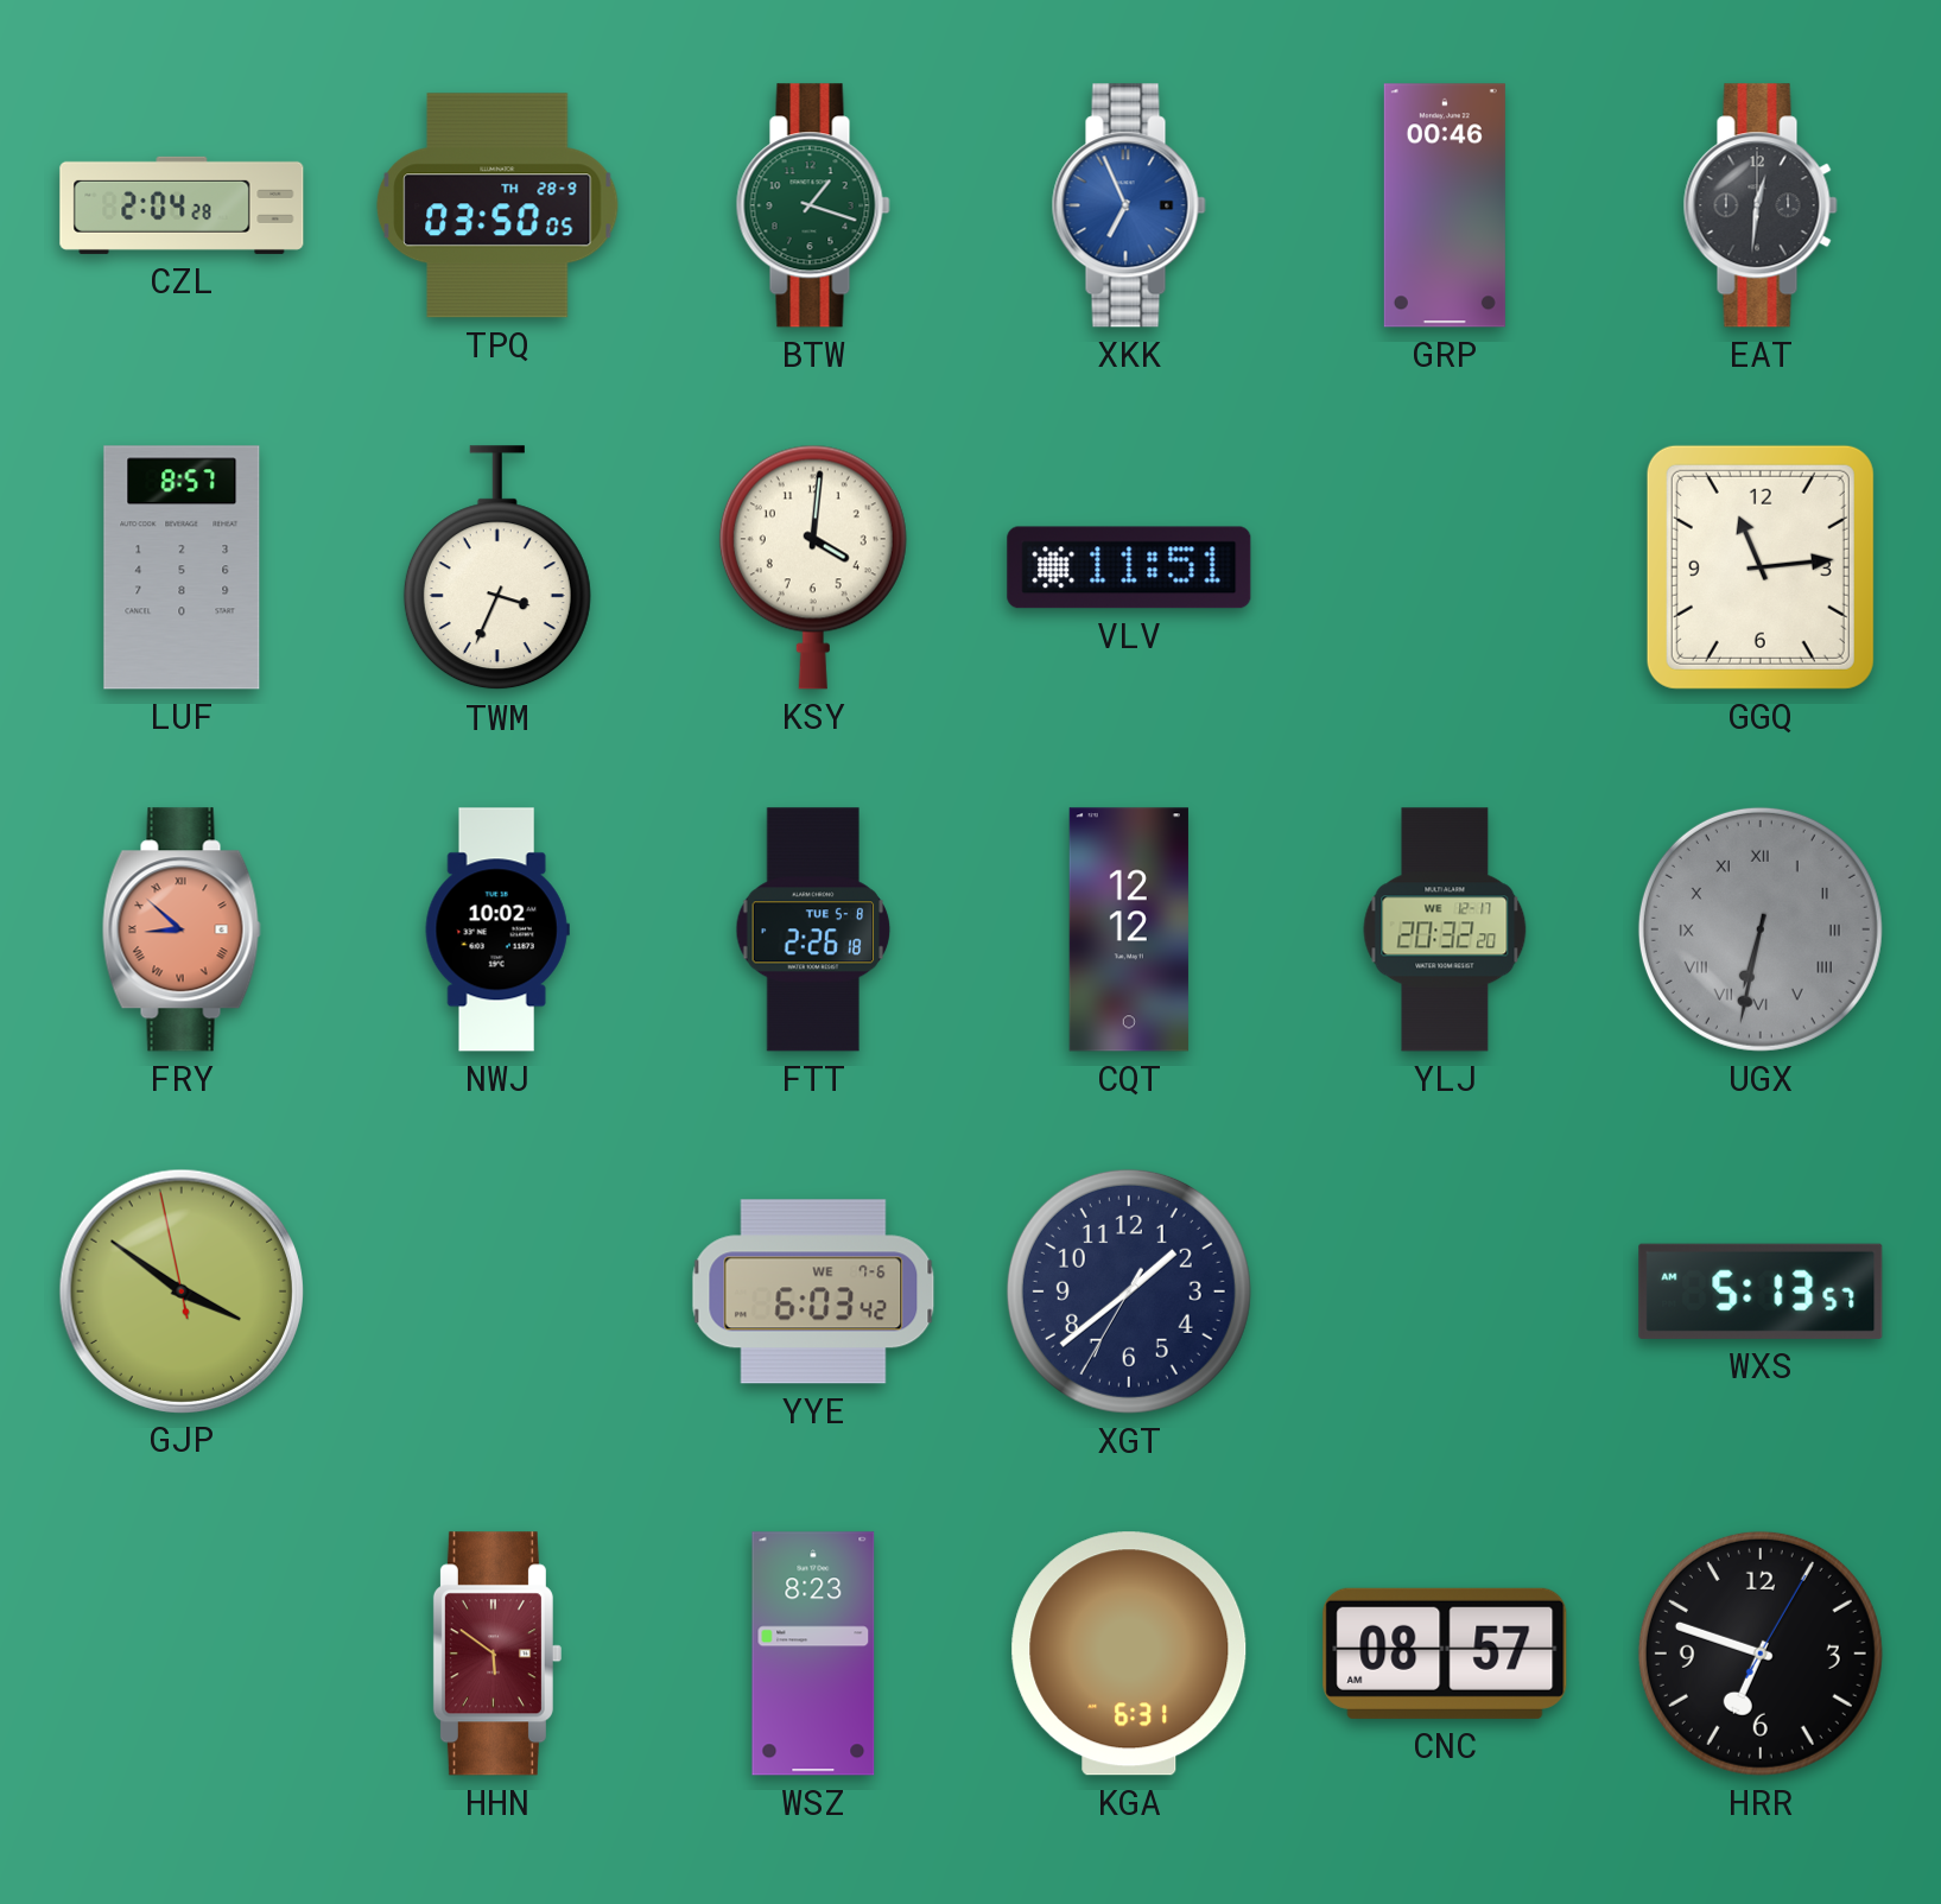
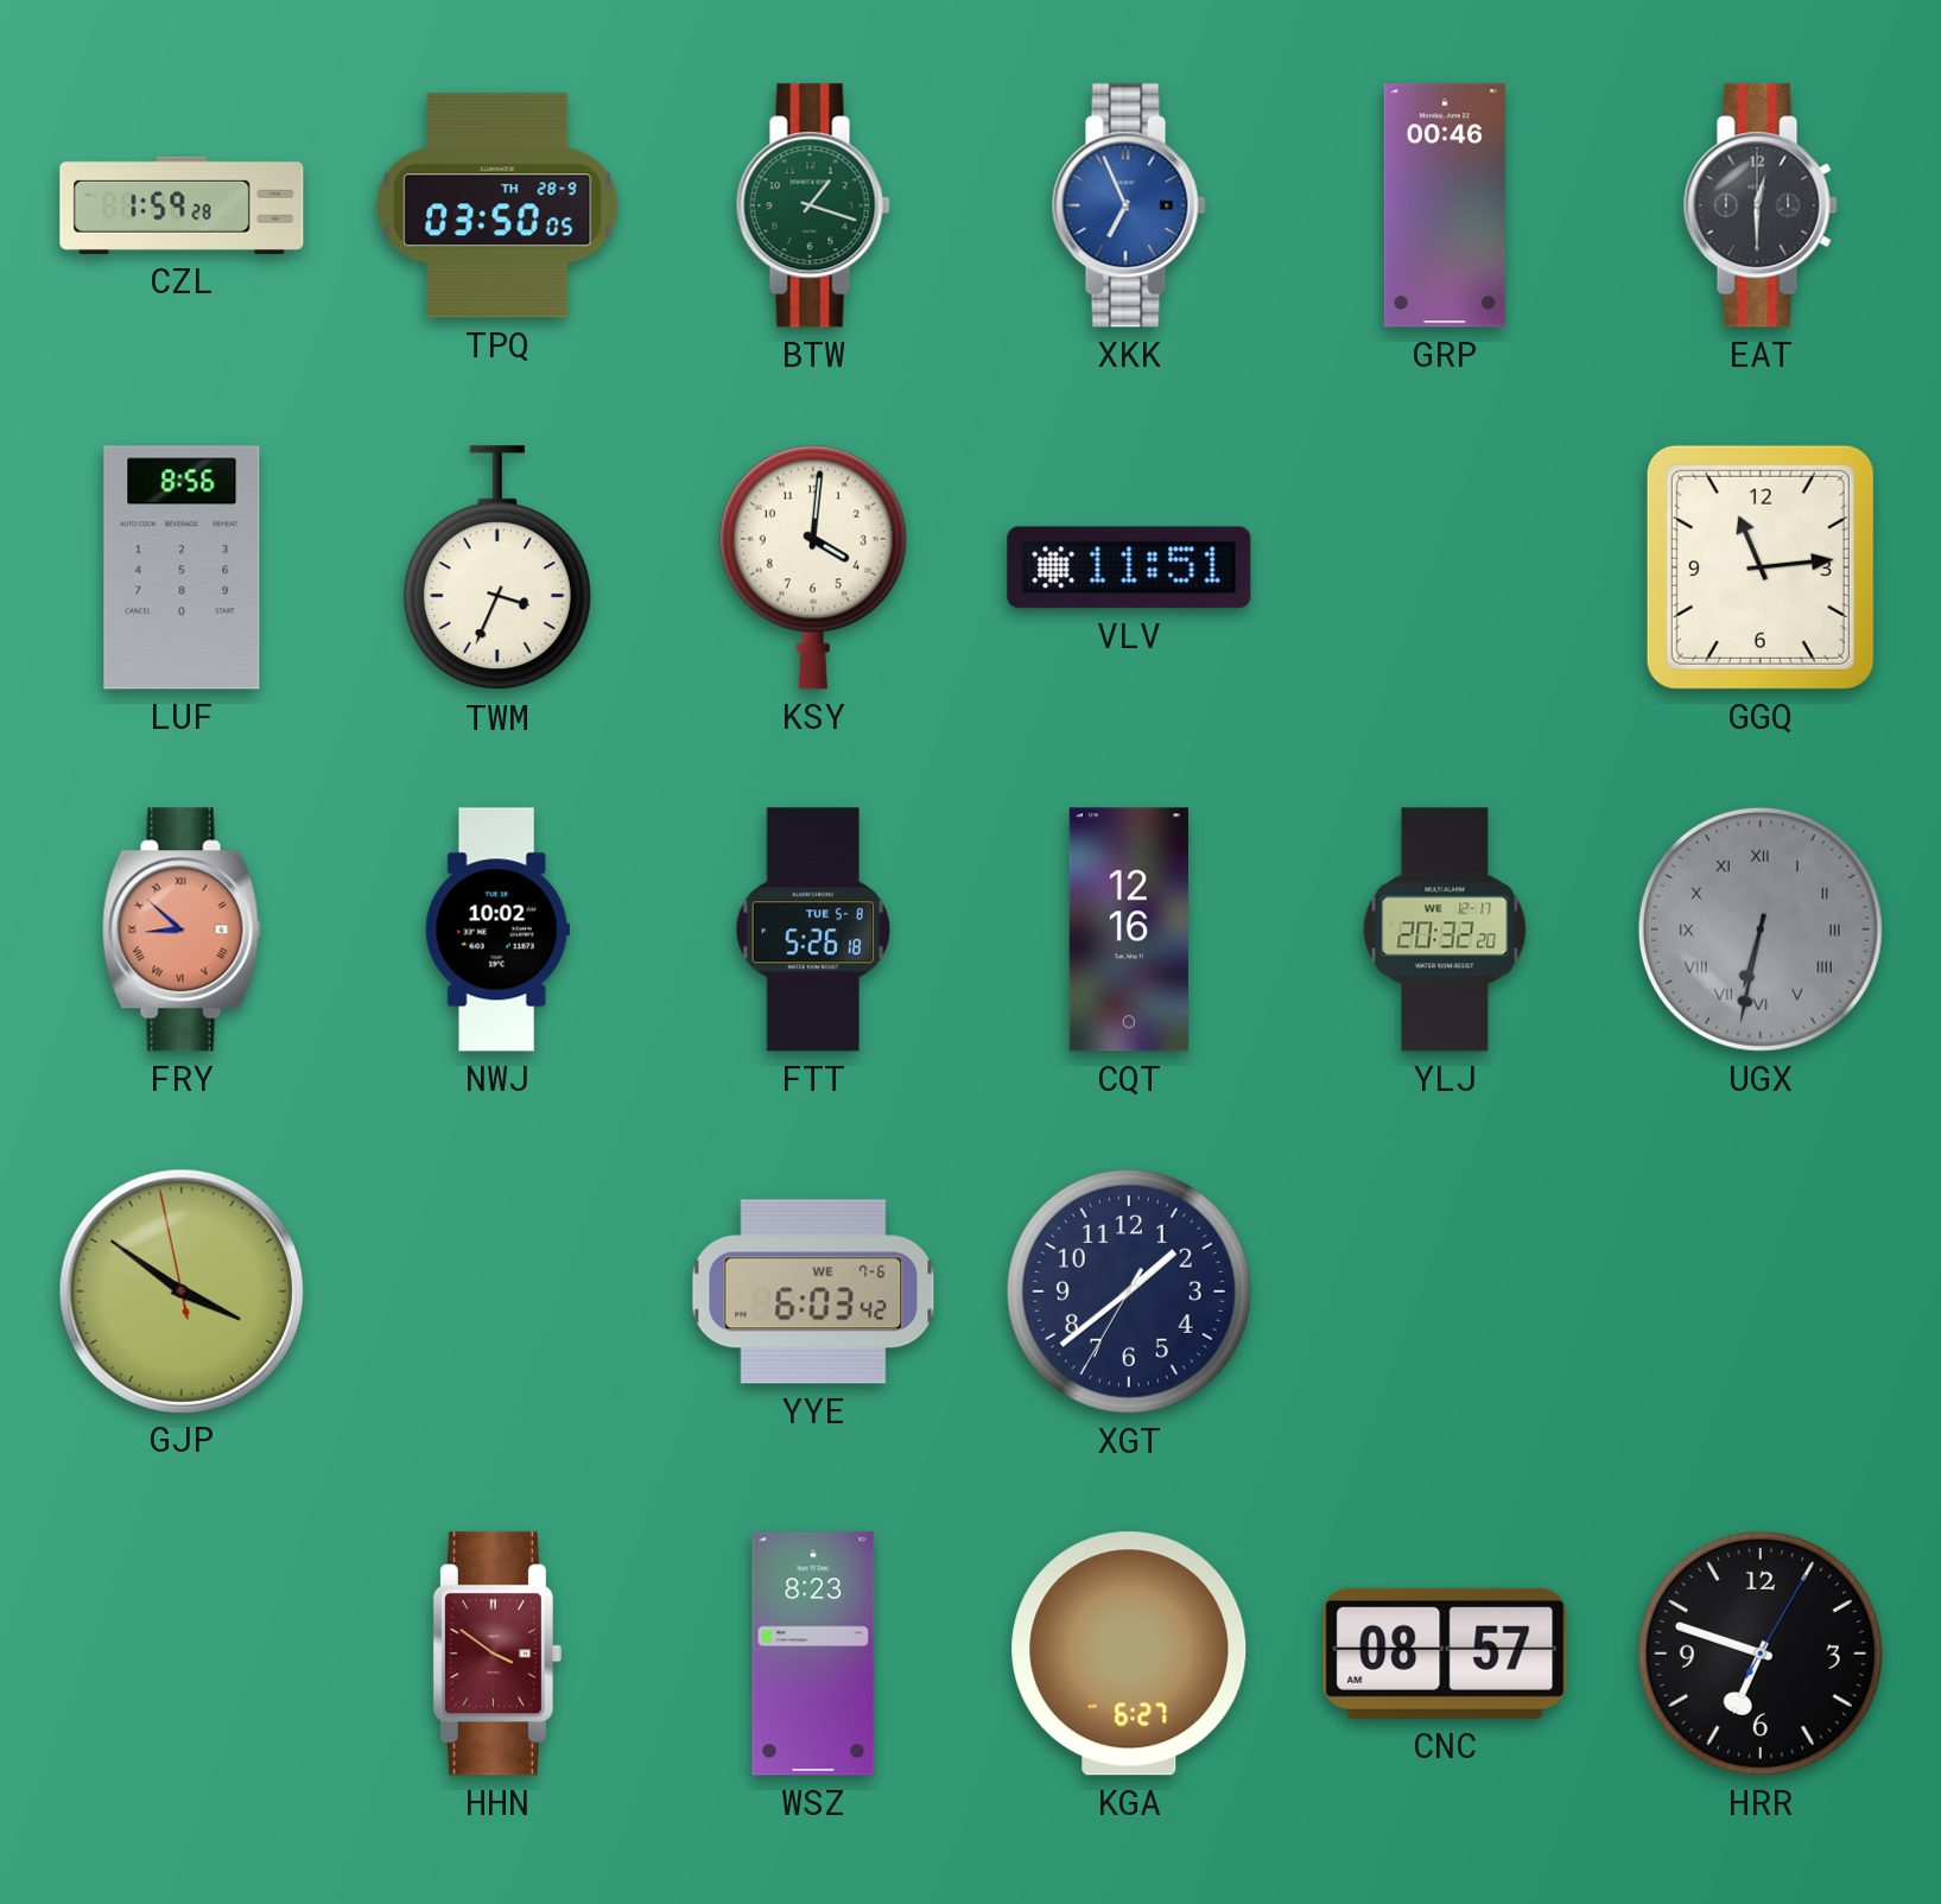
CZL: 2:04 -> 1:59 (182, 205)
EAT: 12:31 -> 12:30 (1761, 205)
LUF: 8:57 -> 8:56 (182, 567)
FTT: 2:26 -> 5:26 (813, 929)
CQT: 12:12 -> 12:16 (1129, 929)
WXS: 5:13 -> none (1761, 1291)
HHN: 5:51 -> 3:51 (497, 1654)
KGA: 6:31 -> 6:27 (1129, 1654)
